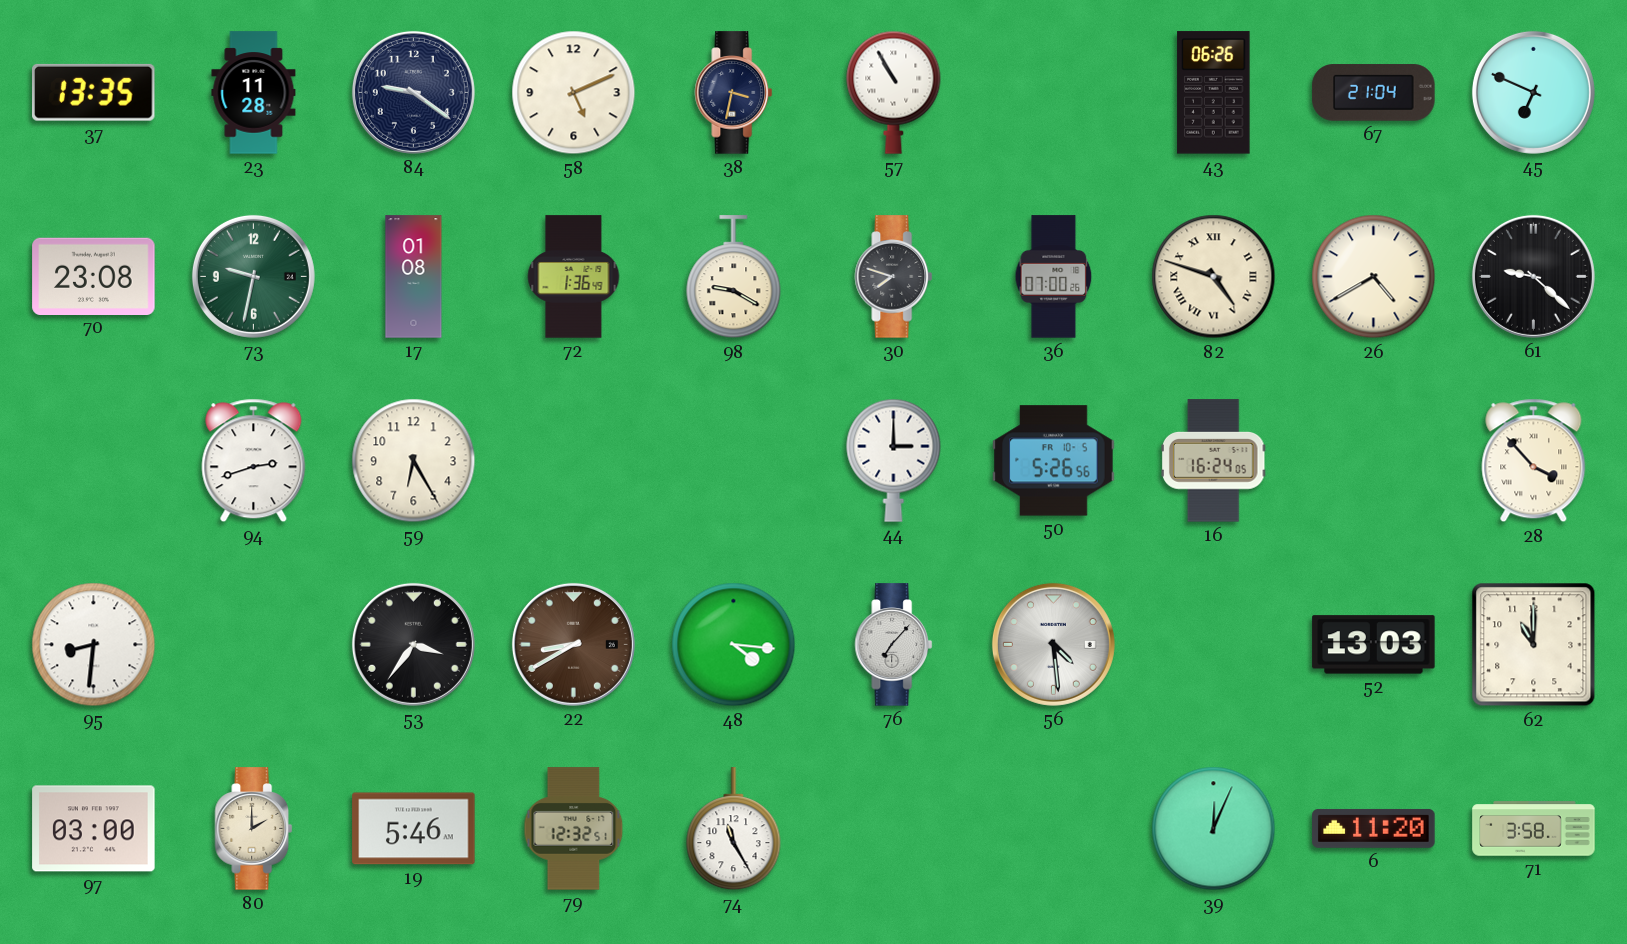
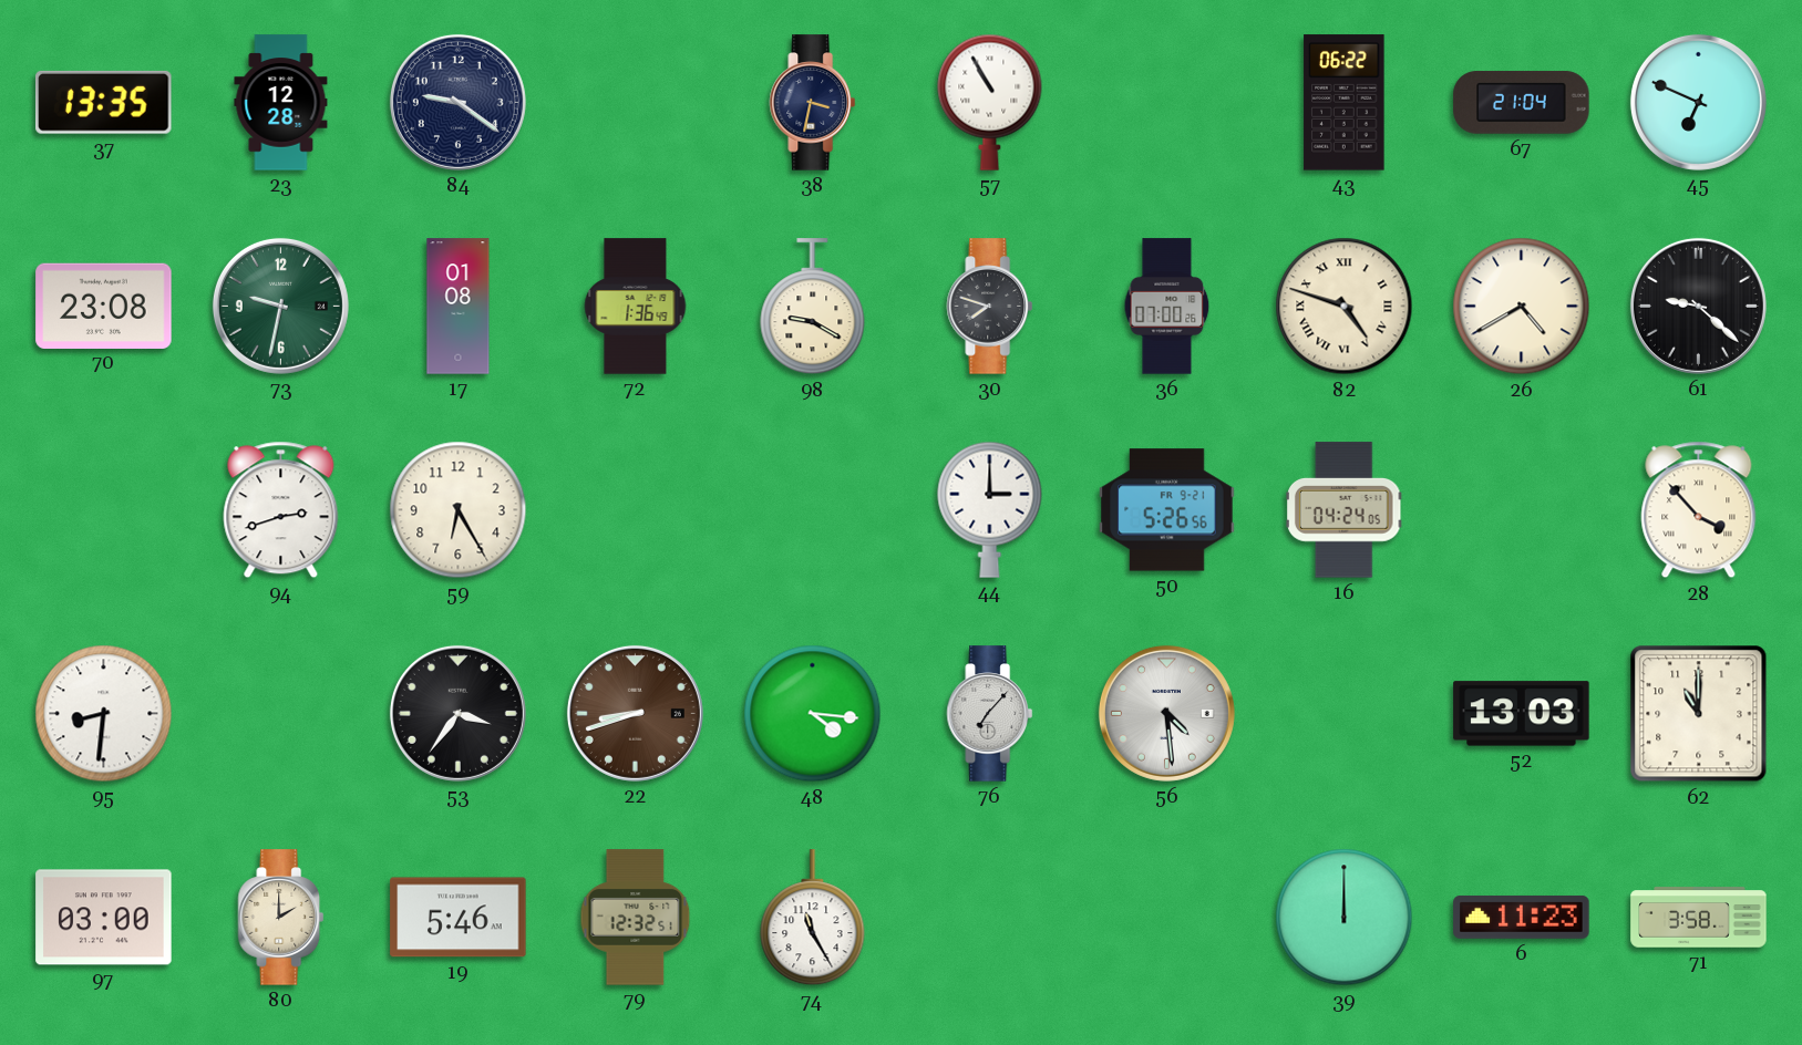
23: 11:28 -> 12:28 (281, 103)
58: 5:11 -> none (574, 93)
43: 06:26 -> 06:22 (1345, 103)
50 date: FR 10-5 -> FR 9-21 (1167, 510)
16: 16:24 -> 04:24 (1343, 510)
22: 8:40 -> 8:42 (635, 713)
39: 12:04 -> 12:00 (1345, 918)
6: 11:20 -> 11:23 (1522, 917)
